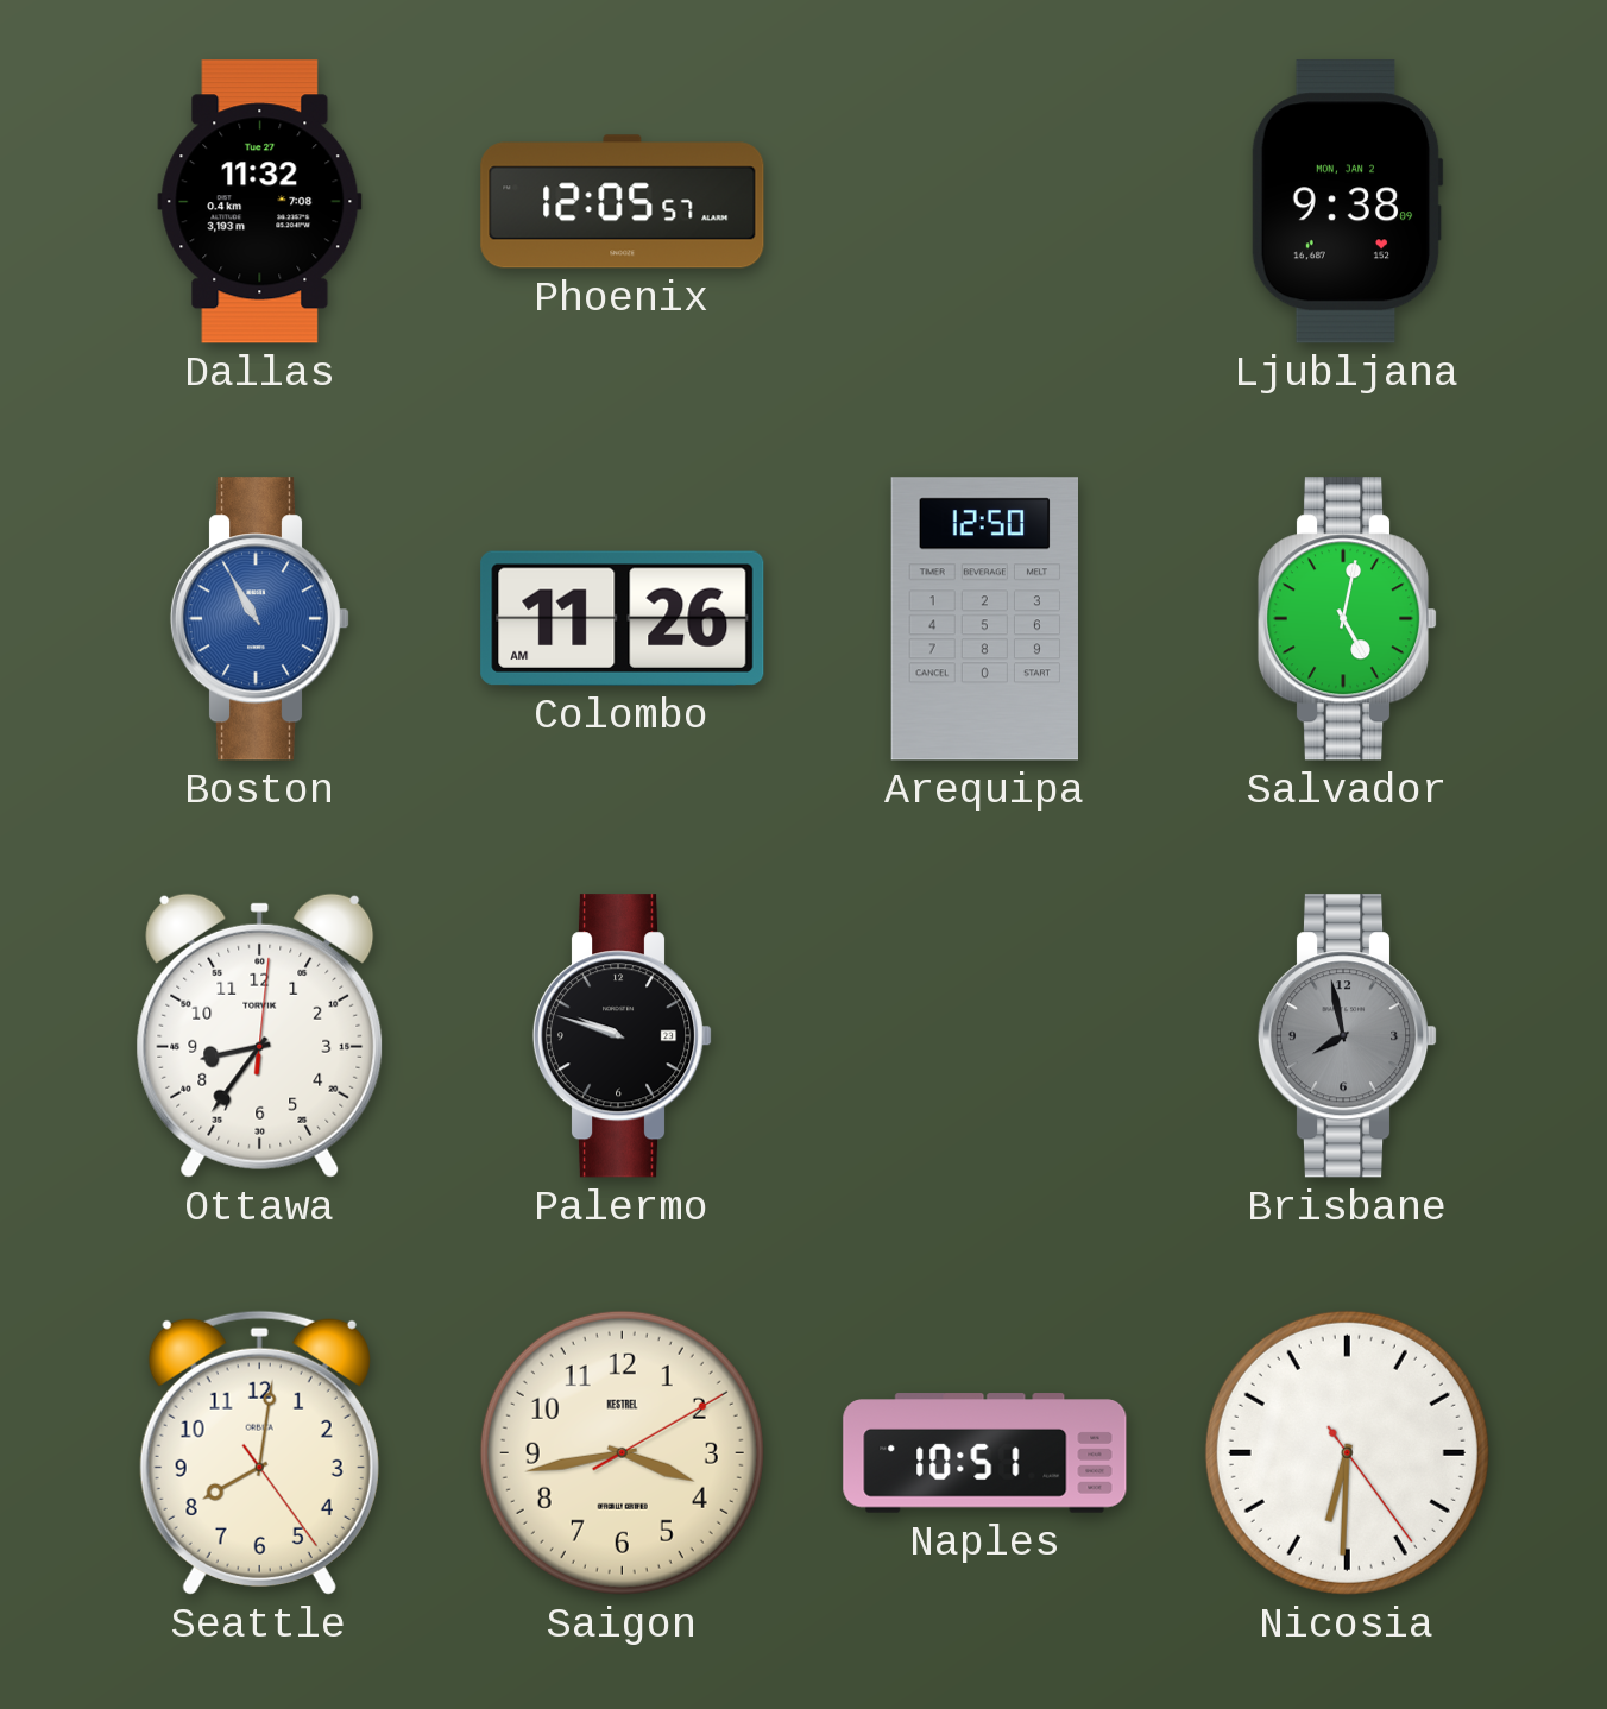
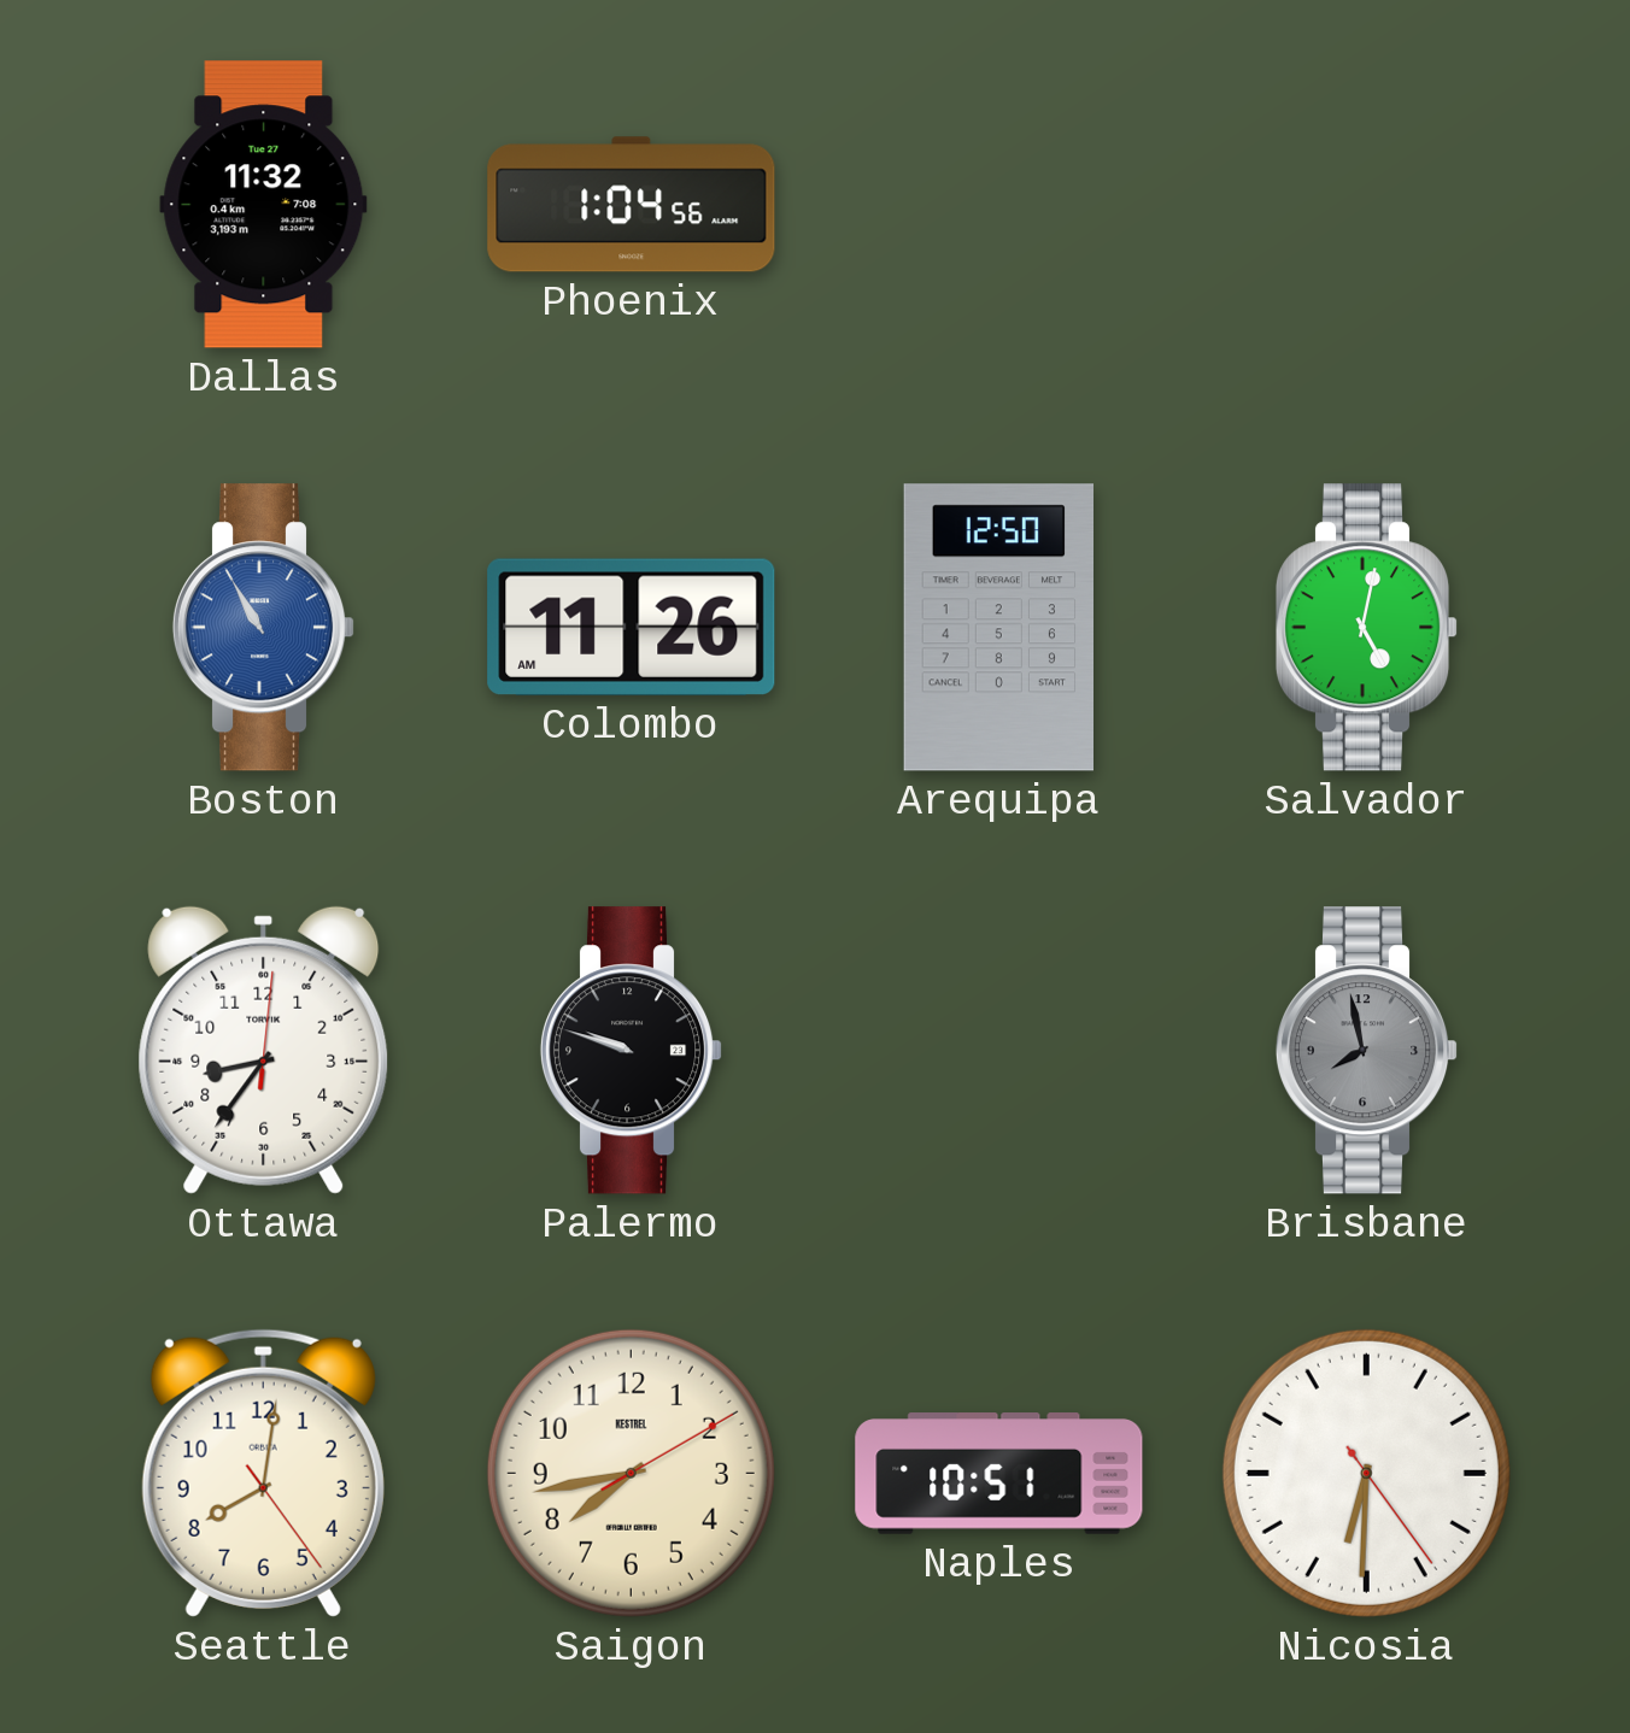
Phoenix: 12:05 -> 1:04 (632, 205)
Ljubljana: 9:38 -> none (1347, 202)
Saigon: 3:43 -> 7:43 (631, 1473)
